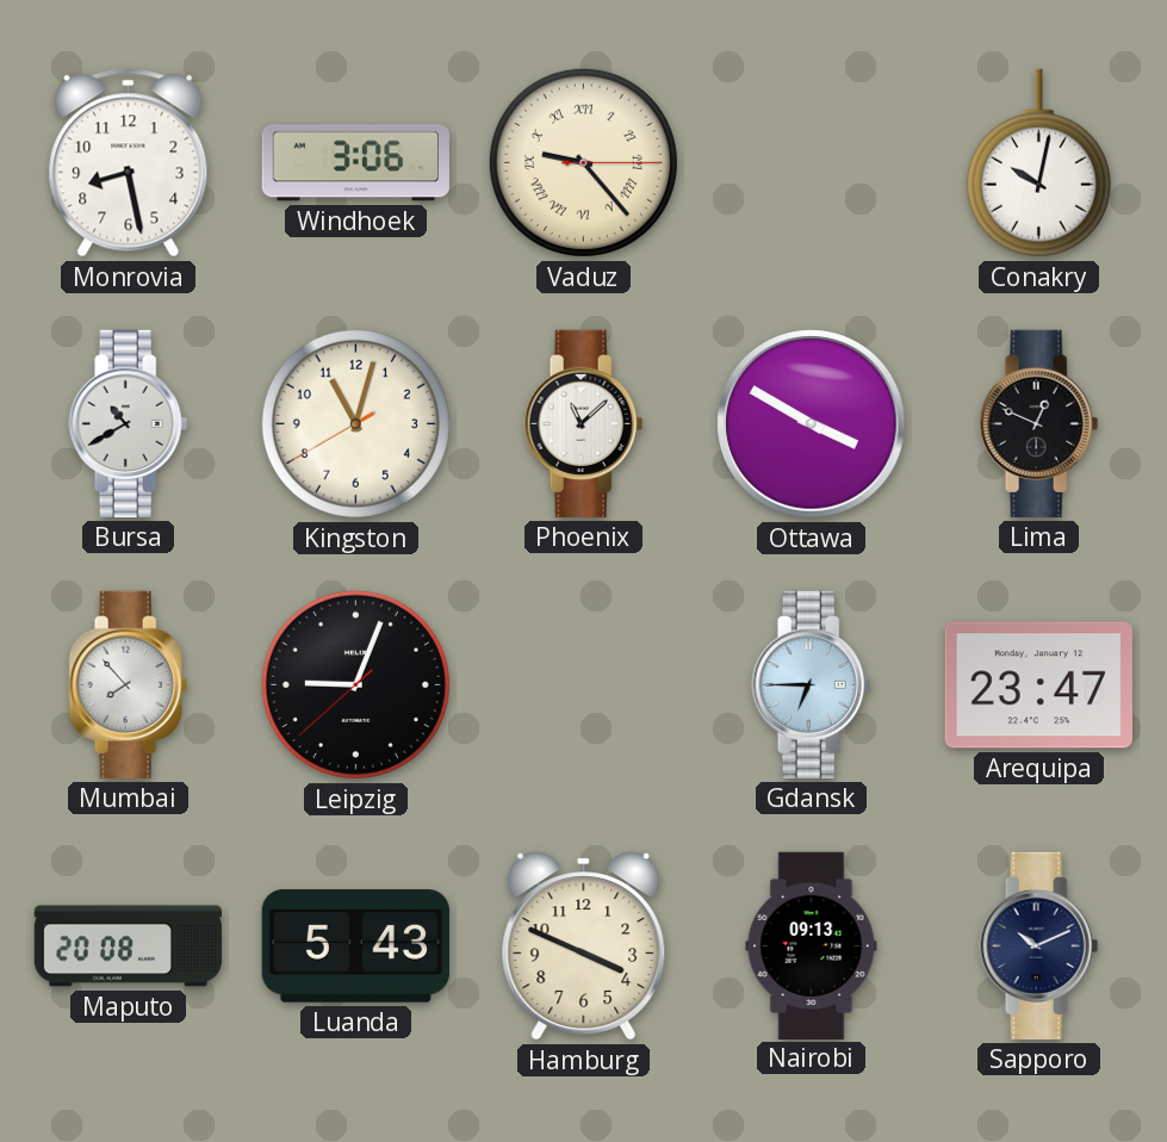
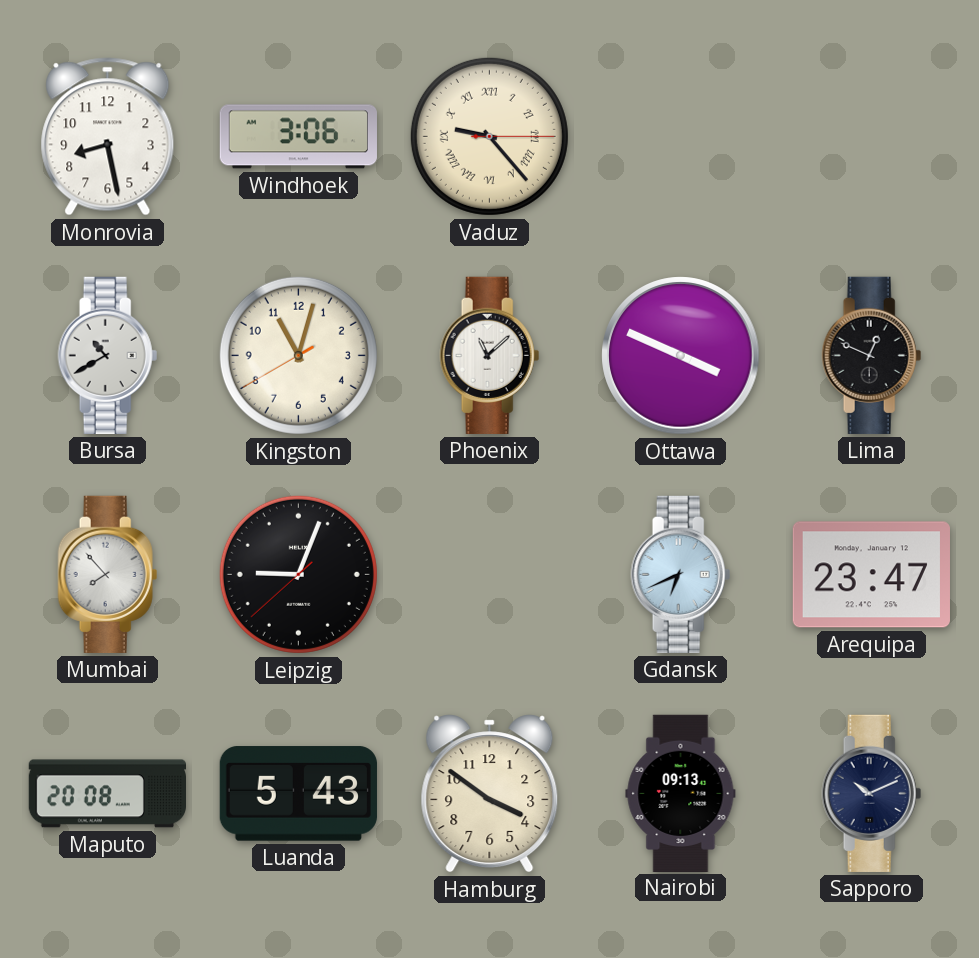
Conakry: 10:02 -> none (1038, 163)
Ottawa: 3:50 -> 3:49 (681, 356)
Gdansk: 6:45 -> 6:41 (681, 574)
Hamburg: 3:49 -> 3:51 (490, 794)
